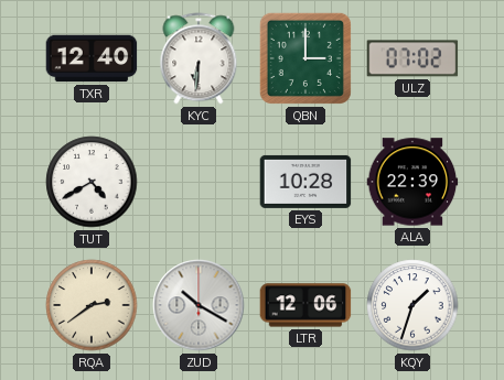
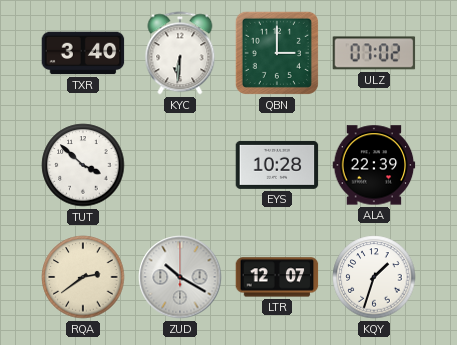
TXR: 12:40 -> 3:40 (83, 53)
TUT: 4:40 -> 3:52 (83, 165)
LTR: 12:06 -> 12:07 (277, 277)
